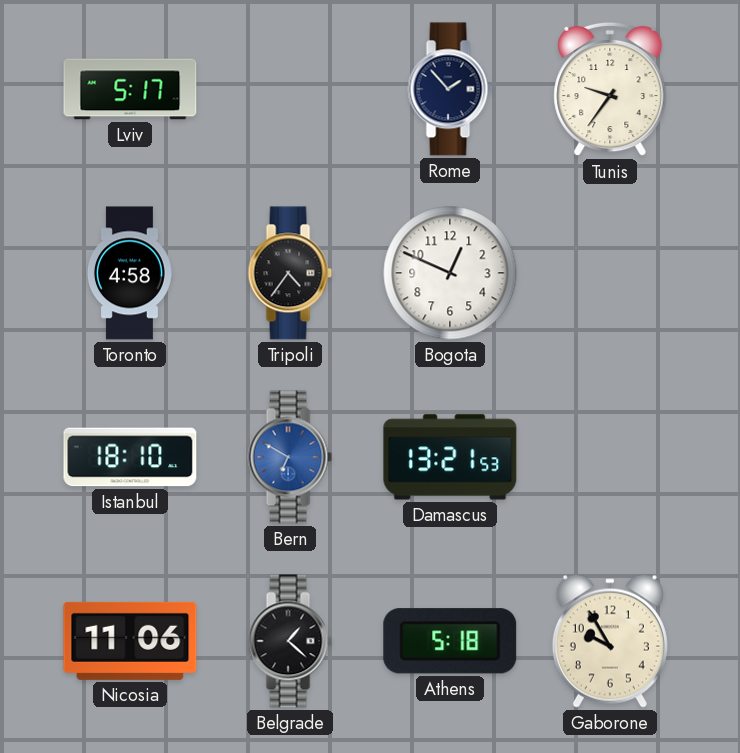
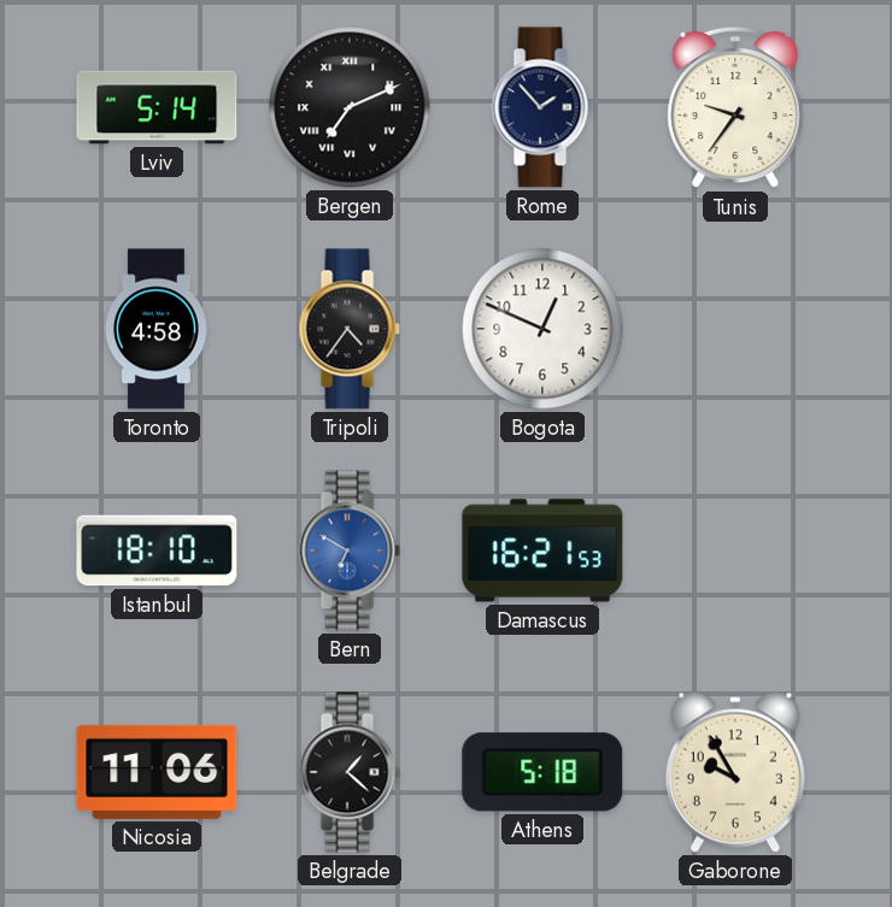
Lviv: 5:17 -> 5:14 (157, 107)
Bergen: none -> 7:11 (350, 107)
Damascus: 13:21 -> 16:21 (542, 550)
